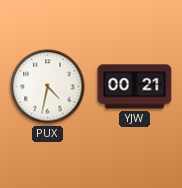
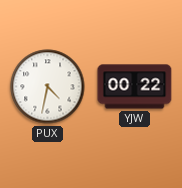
YJW: 00:21 -> 00:22 (135, 87)
